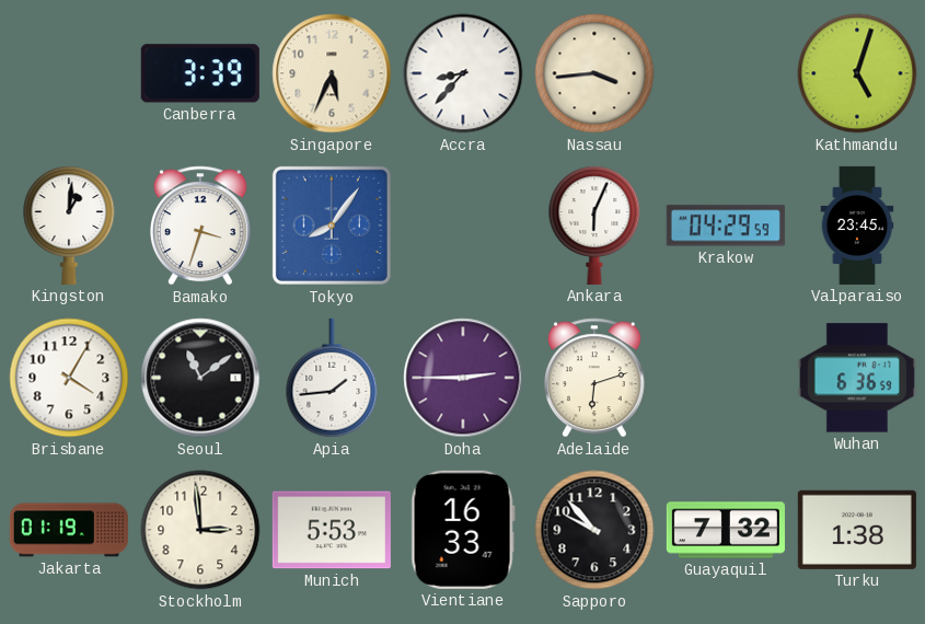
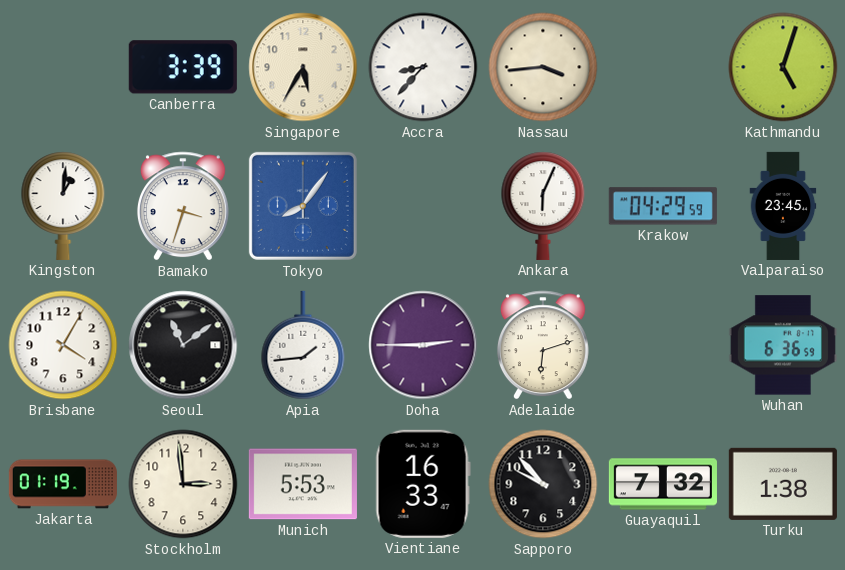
Singapore: 5:34 -> 5:35 (303, 67)
